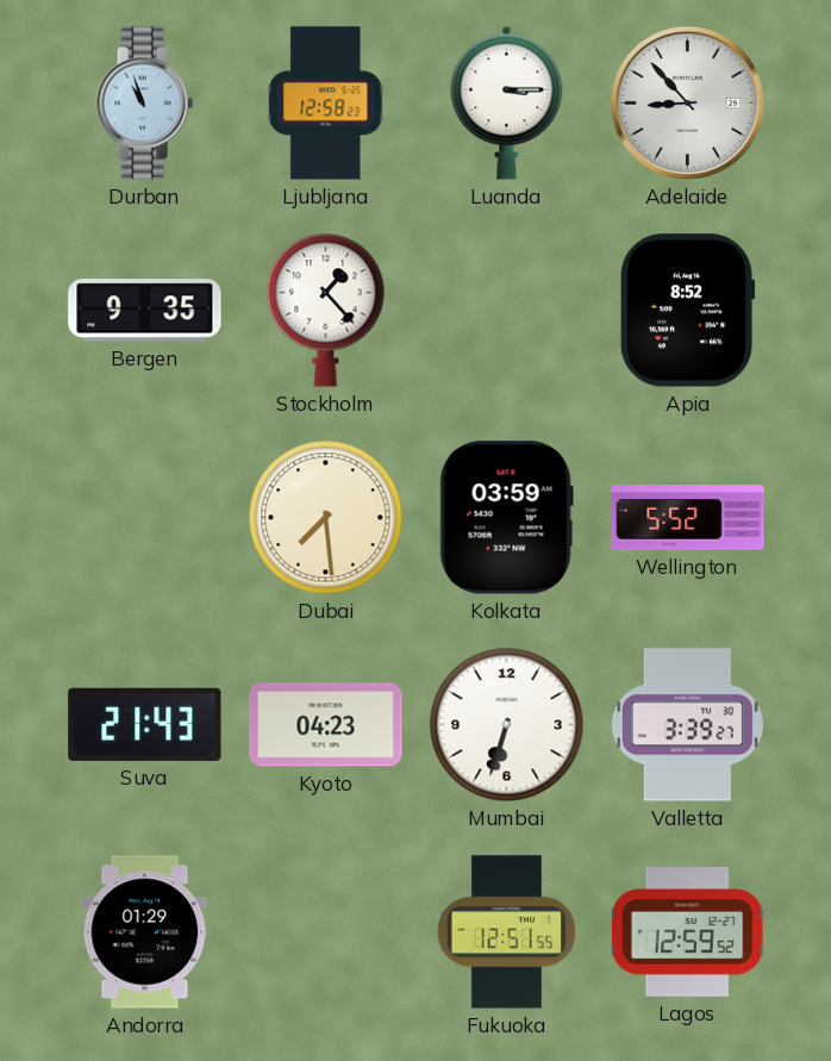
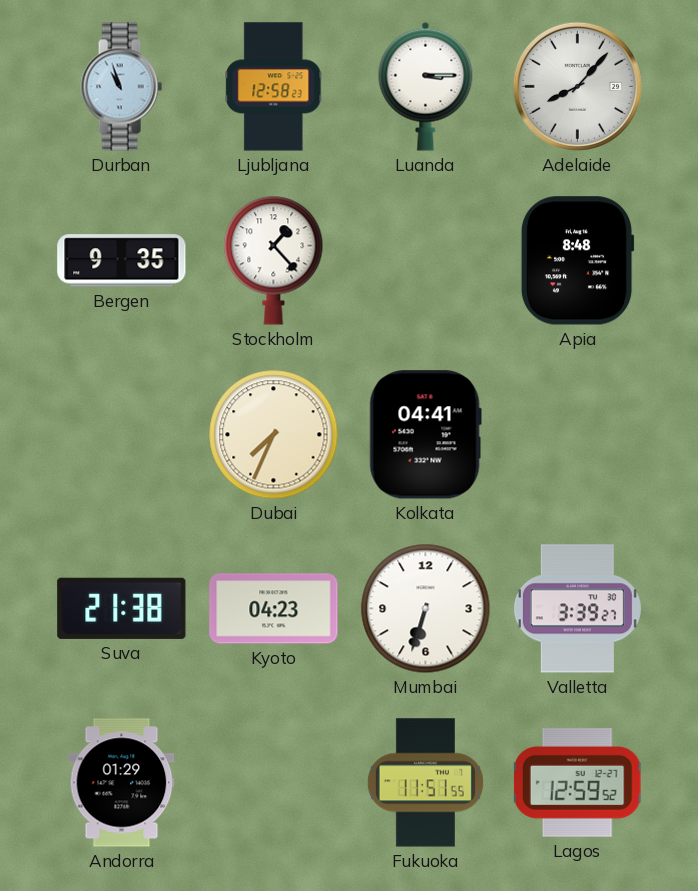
Adelaide: 8:53 -> 8:07 (577, 86)
Apia: 8:52 -> 8:48 (577, 261)
Dubai: 7:29 -> 7:34 (274, 435)
Kolkata: 03:59 -> 04:41 (425, 435)
Wellington: 5:52 -> none (688, 518)
Suva: 21:43 -> 21:38 (122, 608)
Fukuoka: 12:51 -> 11:51 (425, 783)
